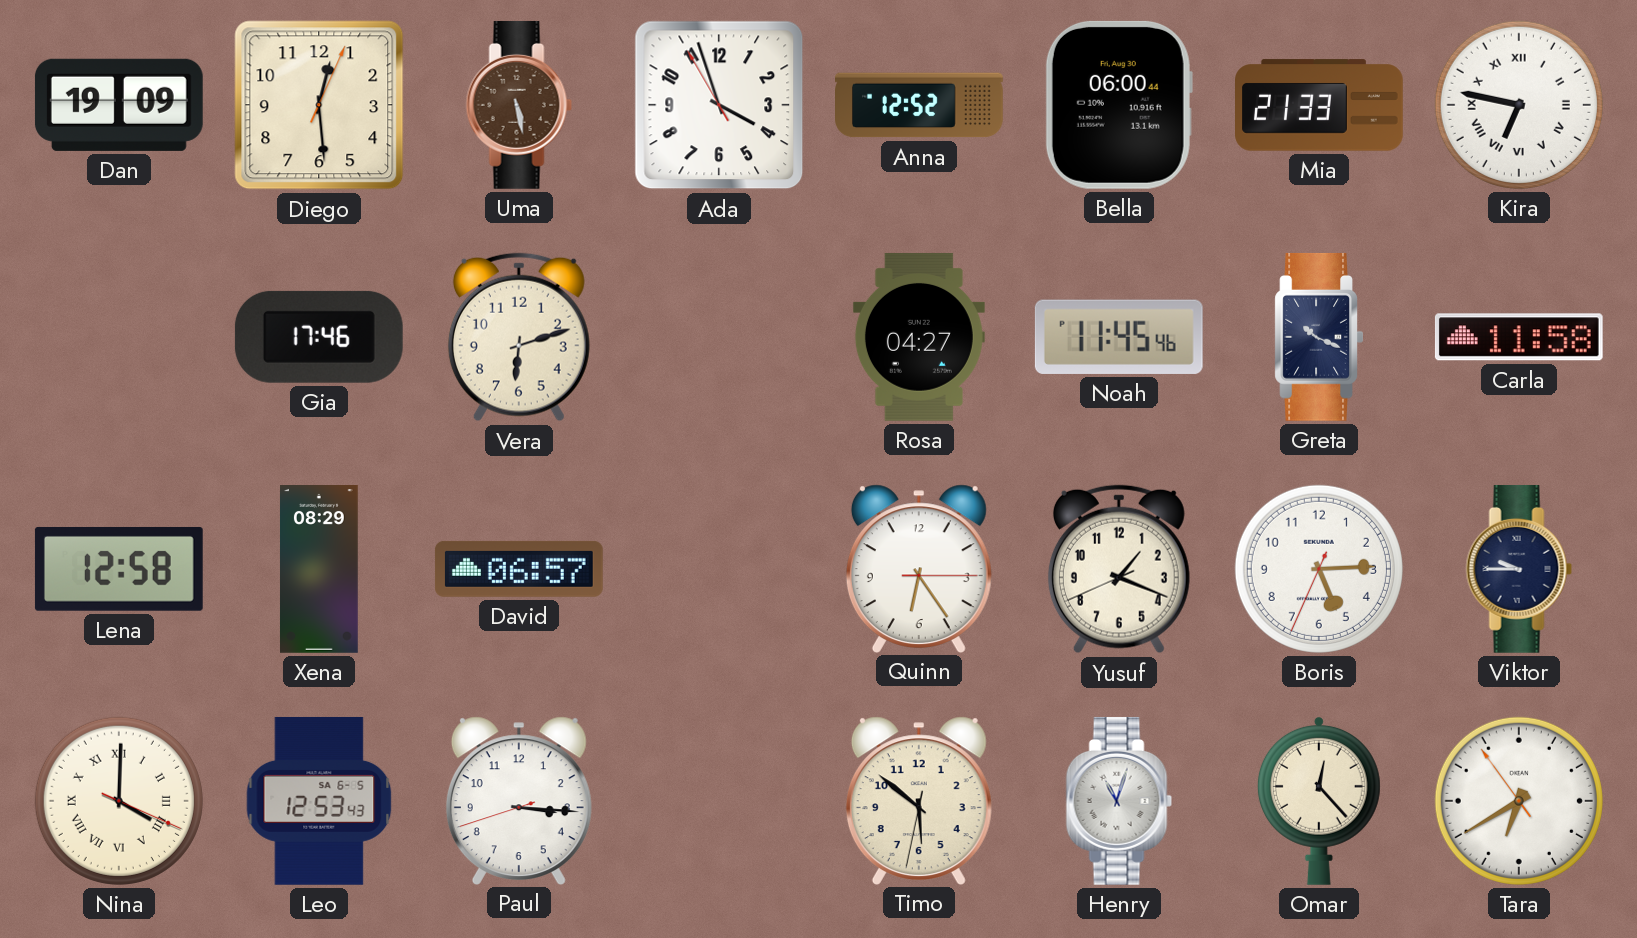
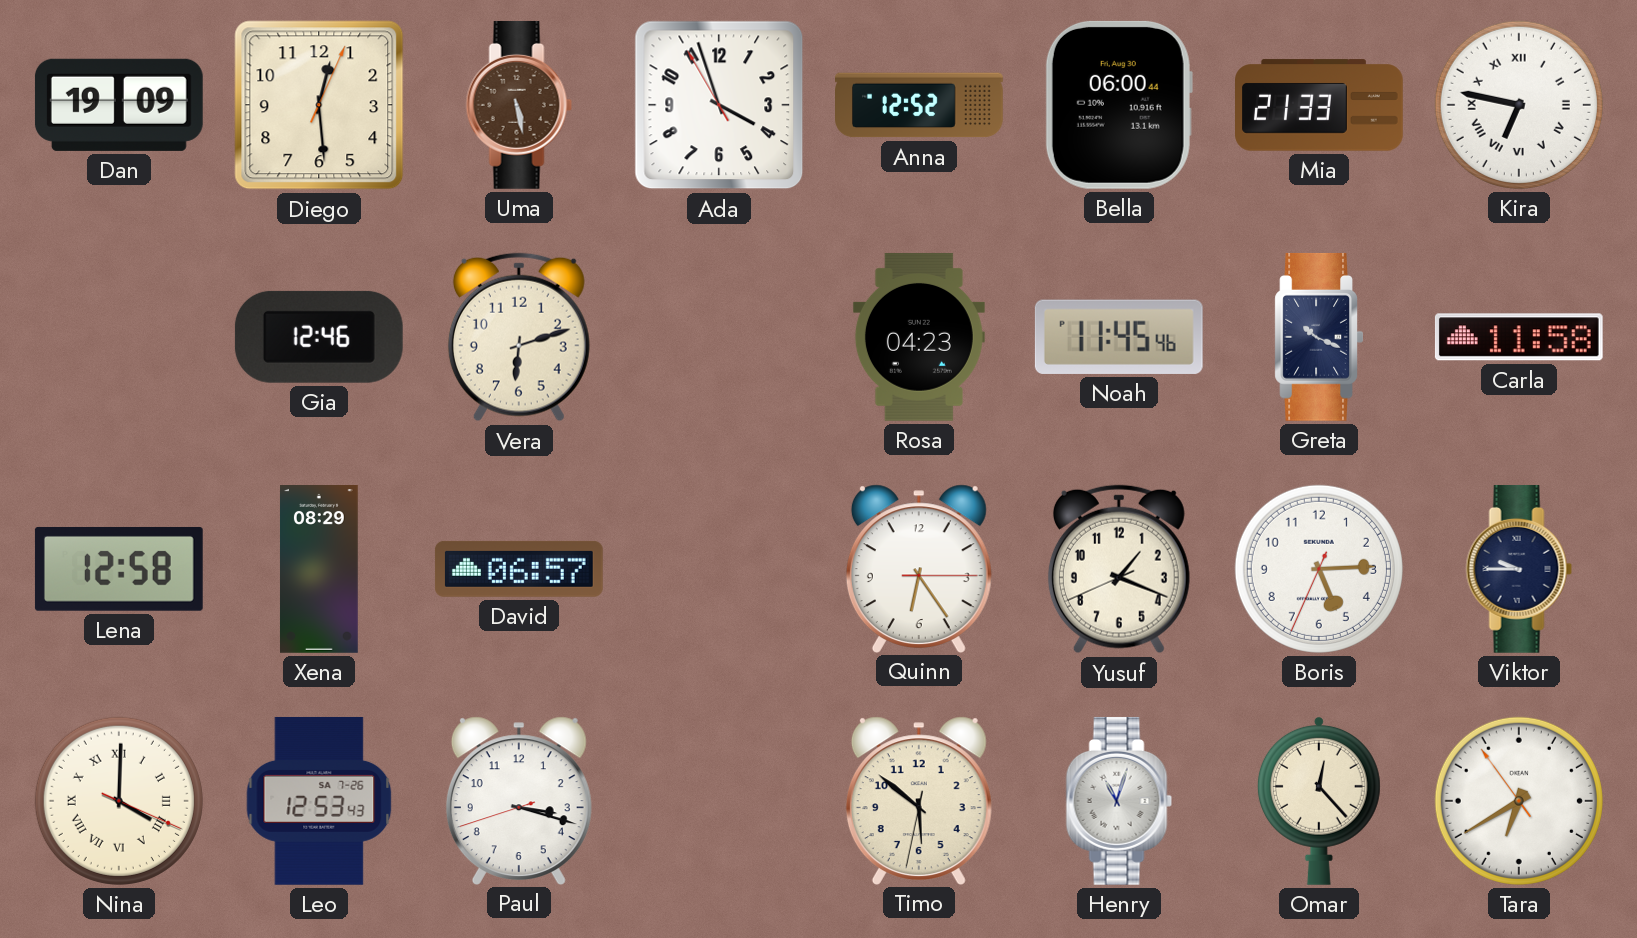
Gia: 17:46 -> 12:46 (319, 337)
Rosa: 04:27 -> 04:23 (919, 337)
Leo date: SA 6-5 -> SA 7-26 (319, 801)
Paul: 3:15 -> 3:17 (519, 800)
